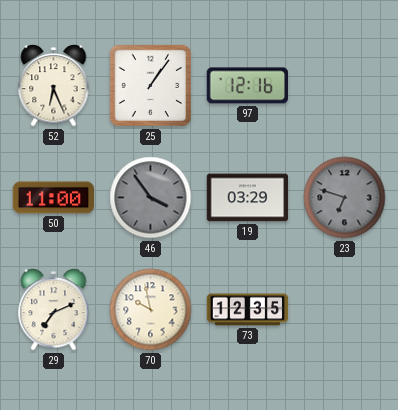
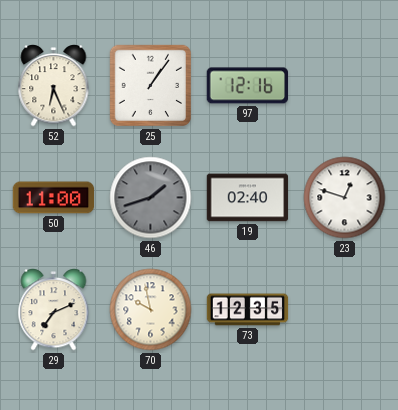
46: 3:54 -> 1:42 (151, 198)
19: 03:29 -> 02:40 (248, 198)
23: 6:48 -> 12:48 (345, 198)
23 dial: grey -> white (345, 198)
